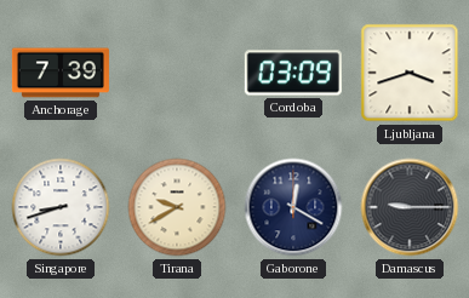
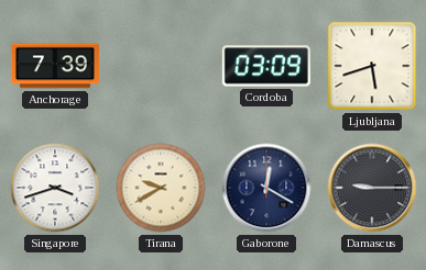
Ljubljana: 3:42 -> 5:42 (372, 66)
Singapore: 8:42 -> 3:42 (55, 188)
